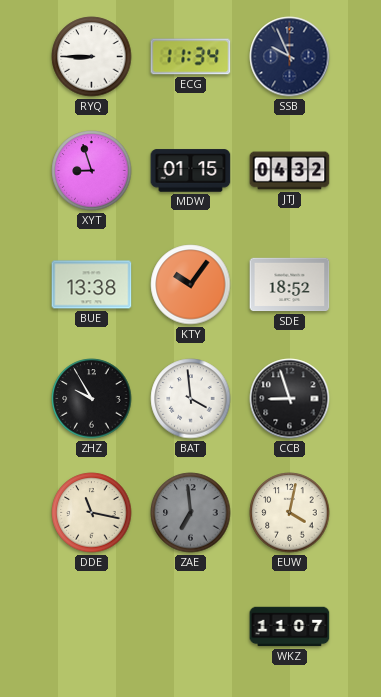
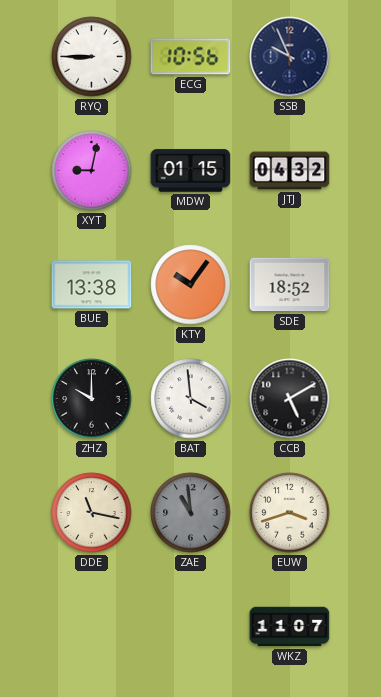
ECG: 11:34 -> 10:56 (191, 57)
XYT: 8:57 -> 9:02 (92, 171)
ZHZ: 9:55 -> 10:00 (92, 399)
CCB: 8:57 -> 5:10 (290, 399)
ZAE: 6:59 -> 10:59 (191, 513)
EUW: 4:02 -> 3:42 (290, 513)
